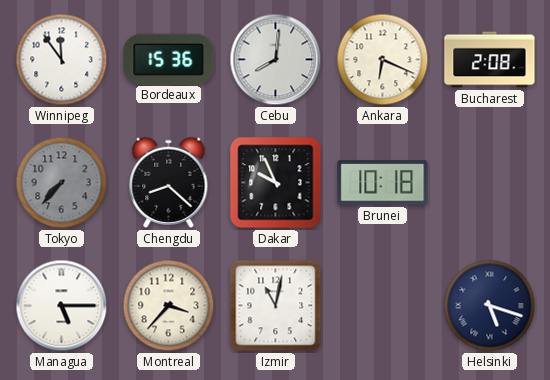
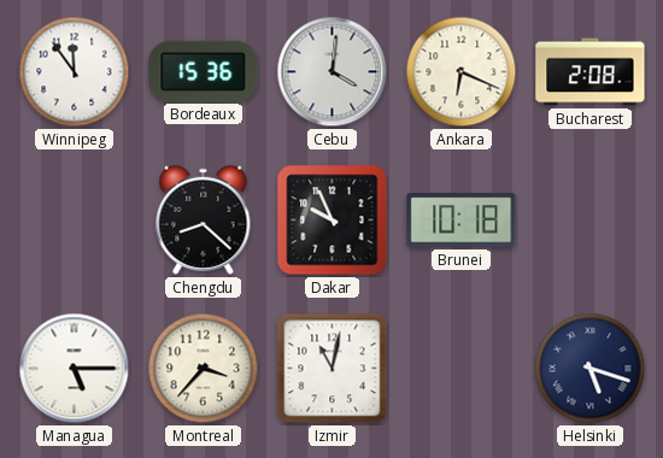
Cebu: 8:01 -> 4:01 (333, 72)
Tokyo: 7:37 -> none (62, 183)
